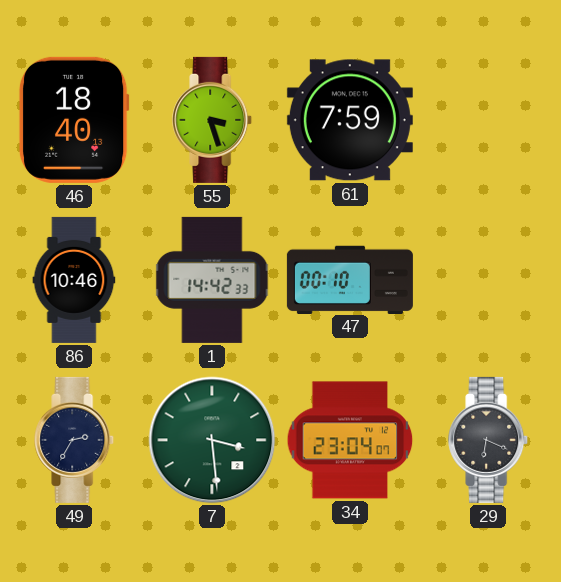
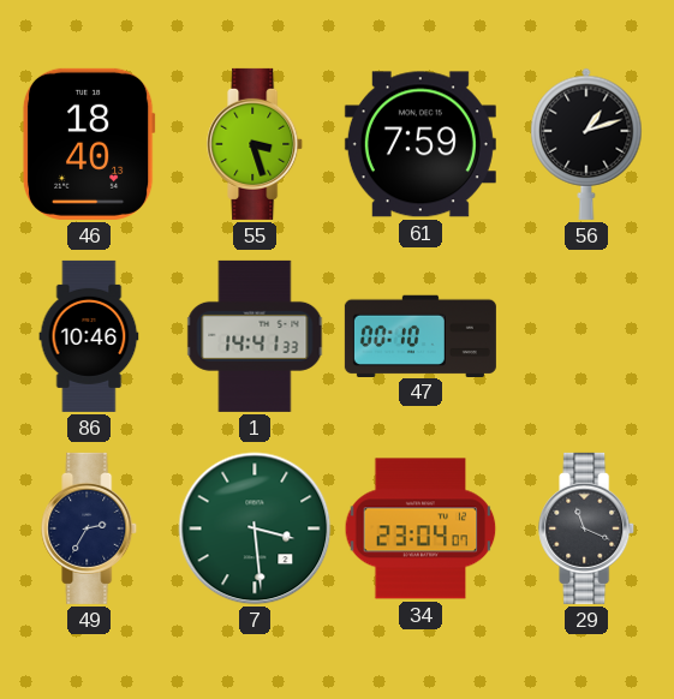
56: none -> 1:12 (586, 144)
1: 14:42 -> 14:41 (255, 336)
29: 6:19 -> 11:19 (587, 528)
